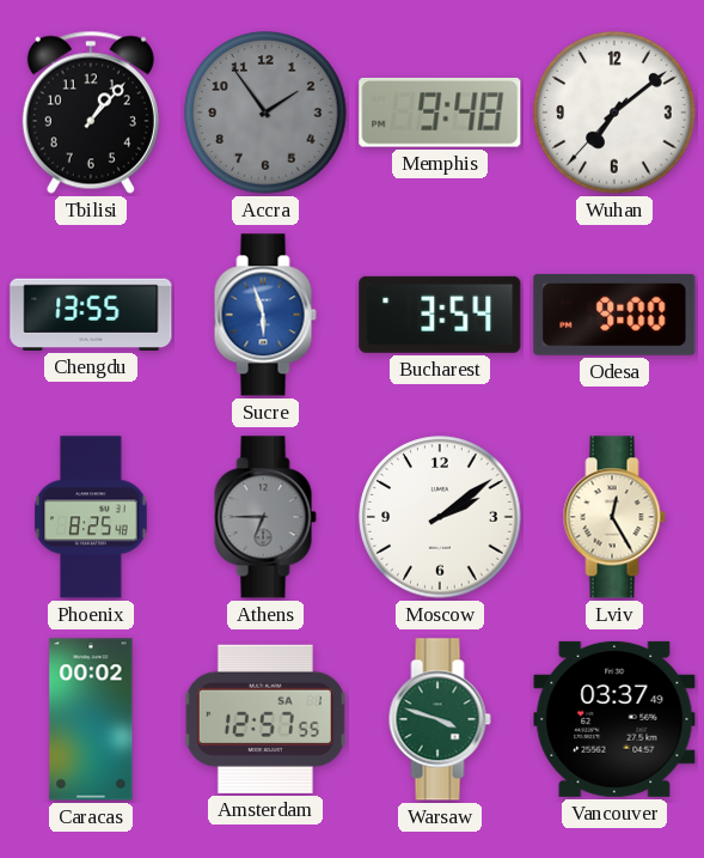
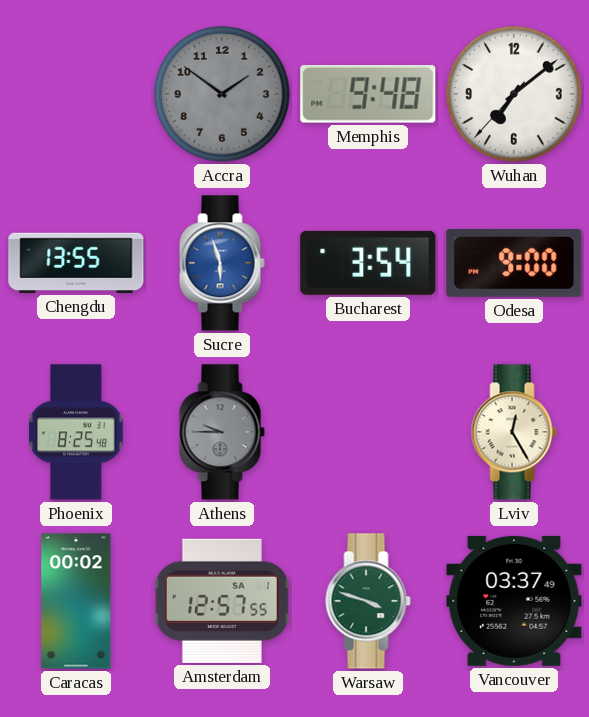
Tbilisi: 1:07 -> none (91, 112)
Accra: 1:54 -> 1:51 (222, 94)
Athens: 6:45 -> 9:45 (222, 432)
Moscow: 2:09 -> none (440, 517)
